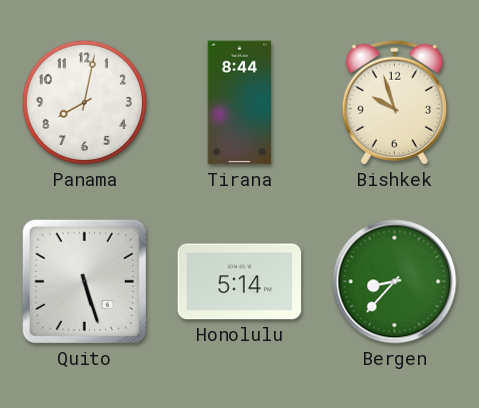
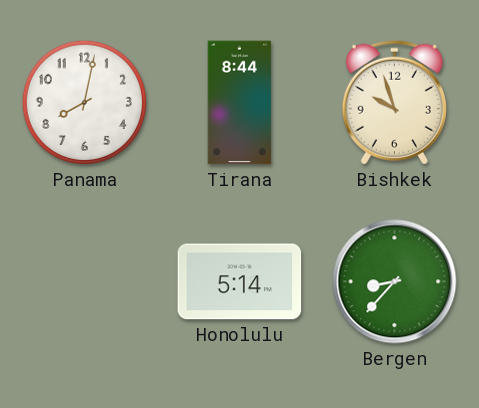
Quito: 5:27 -> none (84, 281)
